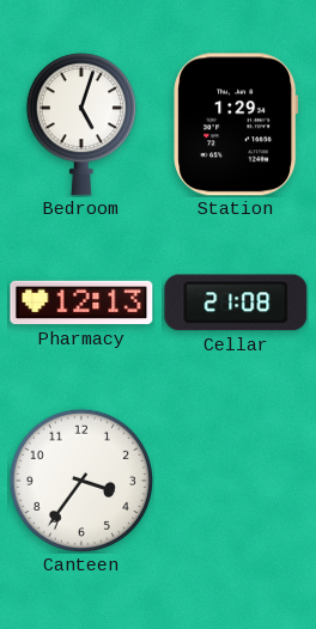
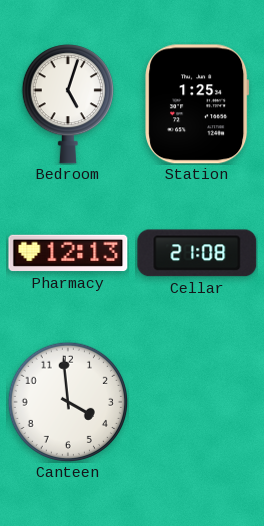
Station: 1:29 -> 1:25 (197, 104)
Canteen: 3:36 -> 3:59 (67, 401)
